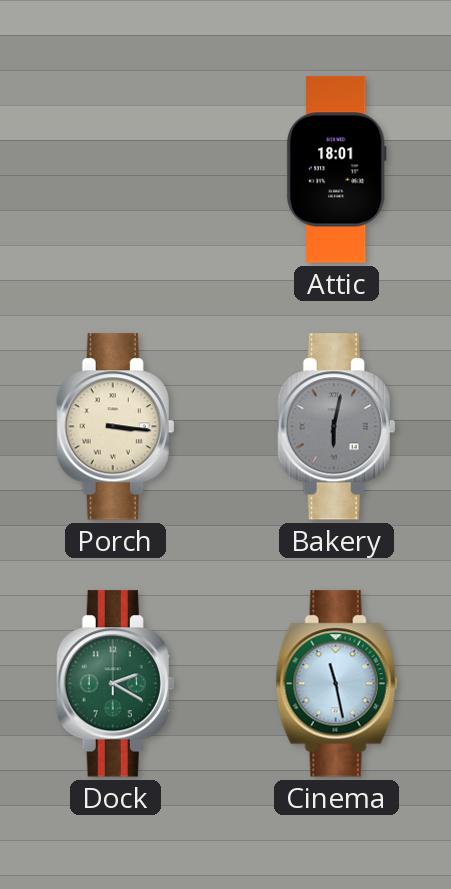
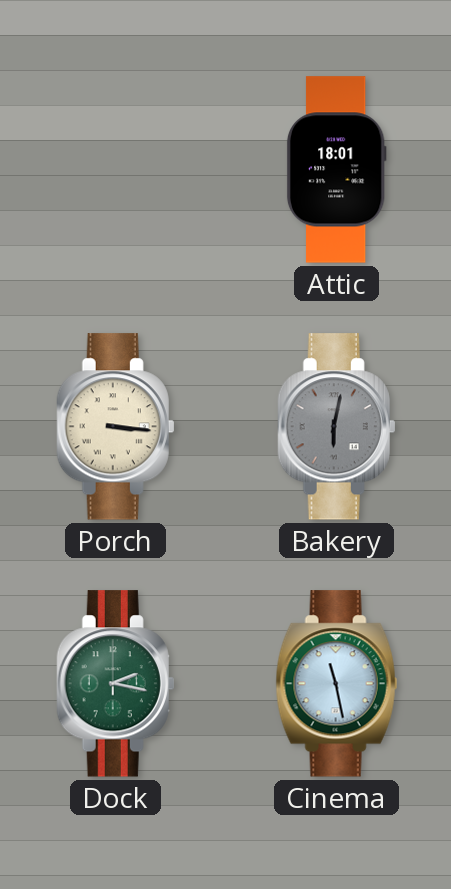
Dock: 2:20 -> 2:17 (116, 684)
